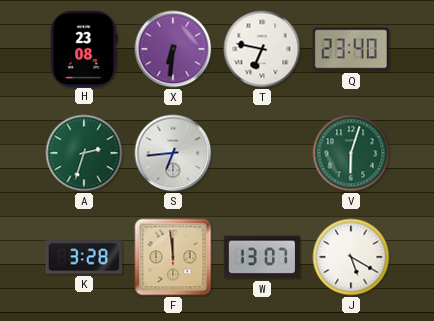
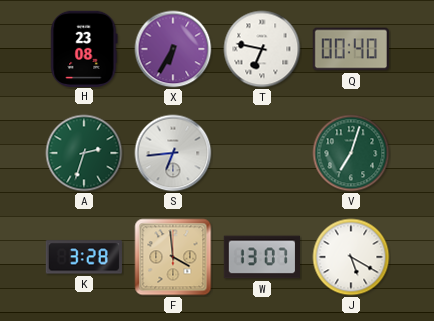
X: 6:31 -> 6:35 (173, 49)
Q: 23:40 -> 00:40 (350, 49)
V: 6:03 -> 7:03 (351, 153)
F: 11:59 -> 3:59 (173, 257)
